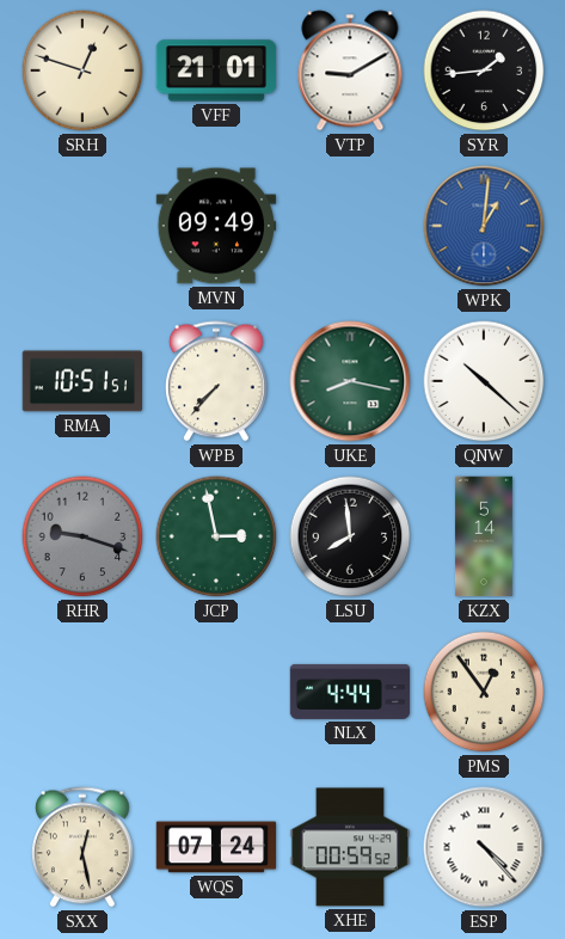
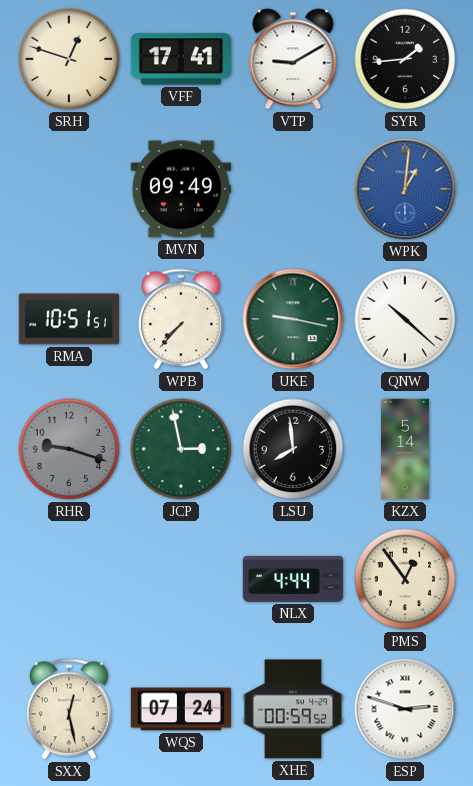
VFF: 21:01 -> 17:41 (181, 59)
UKE: 8:17 -> 9:17 (293, 319)
ESP: 4:23 -> 2:48 (405, 709)
